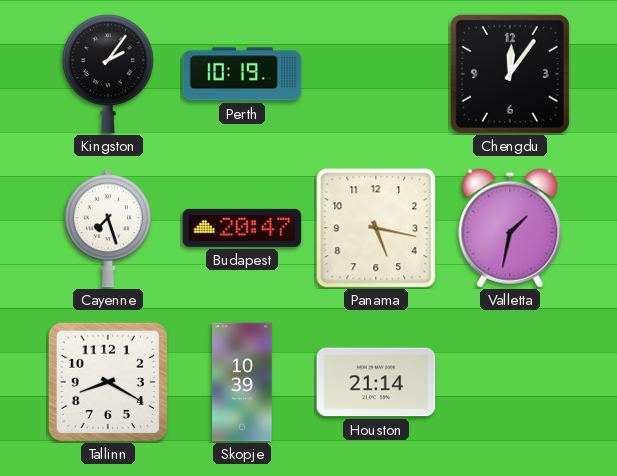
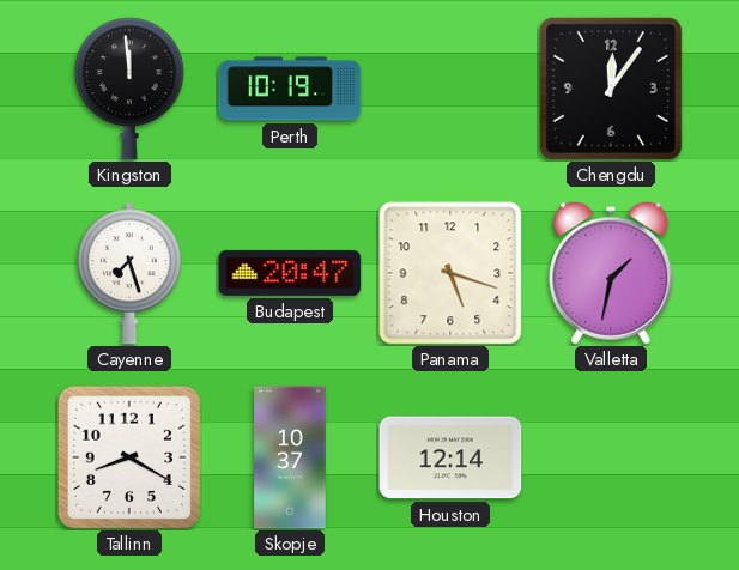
Kingston: 2:06 -> 11:59 (129, 89)
Panama: 5:17 -> 5:18 (450, 273)
Skopje: 10:39 -> 10:37 (290, 457)
Houston: 21:14 -> 12:14 (450, 457)
